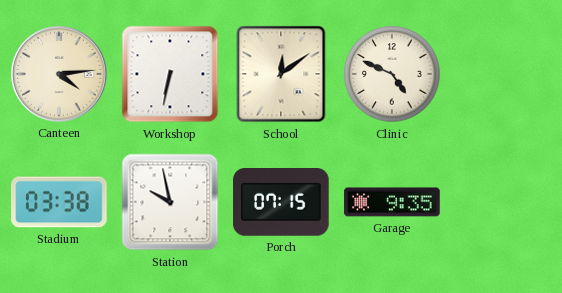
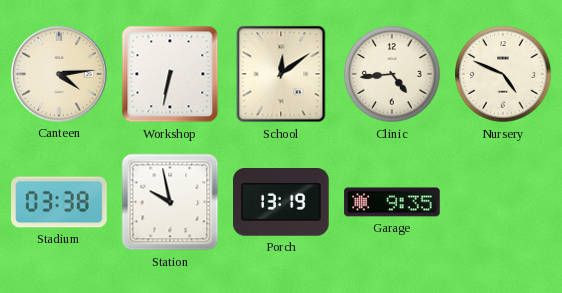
Clinic: 4:49 -> 4:44 (392, 74)
Nursery: none -> 4:49 (503, 74)
Porch: 07:15 -> 13:19 (281, 203)
